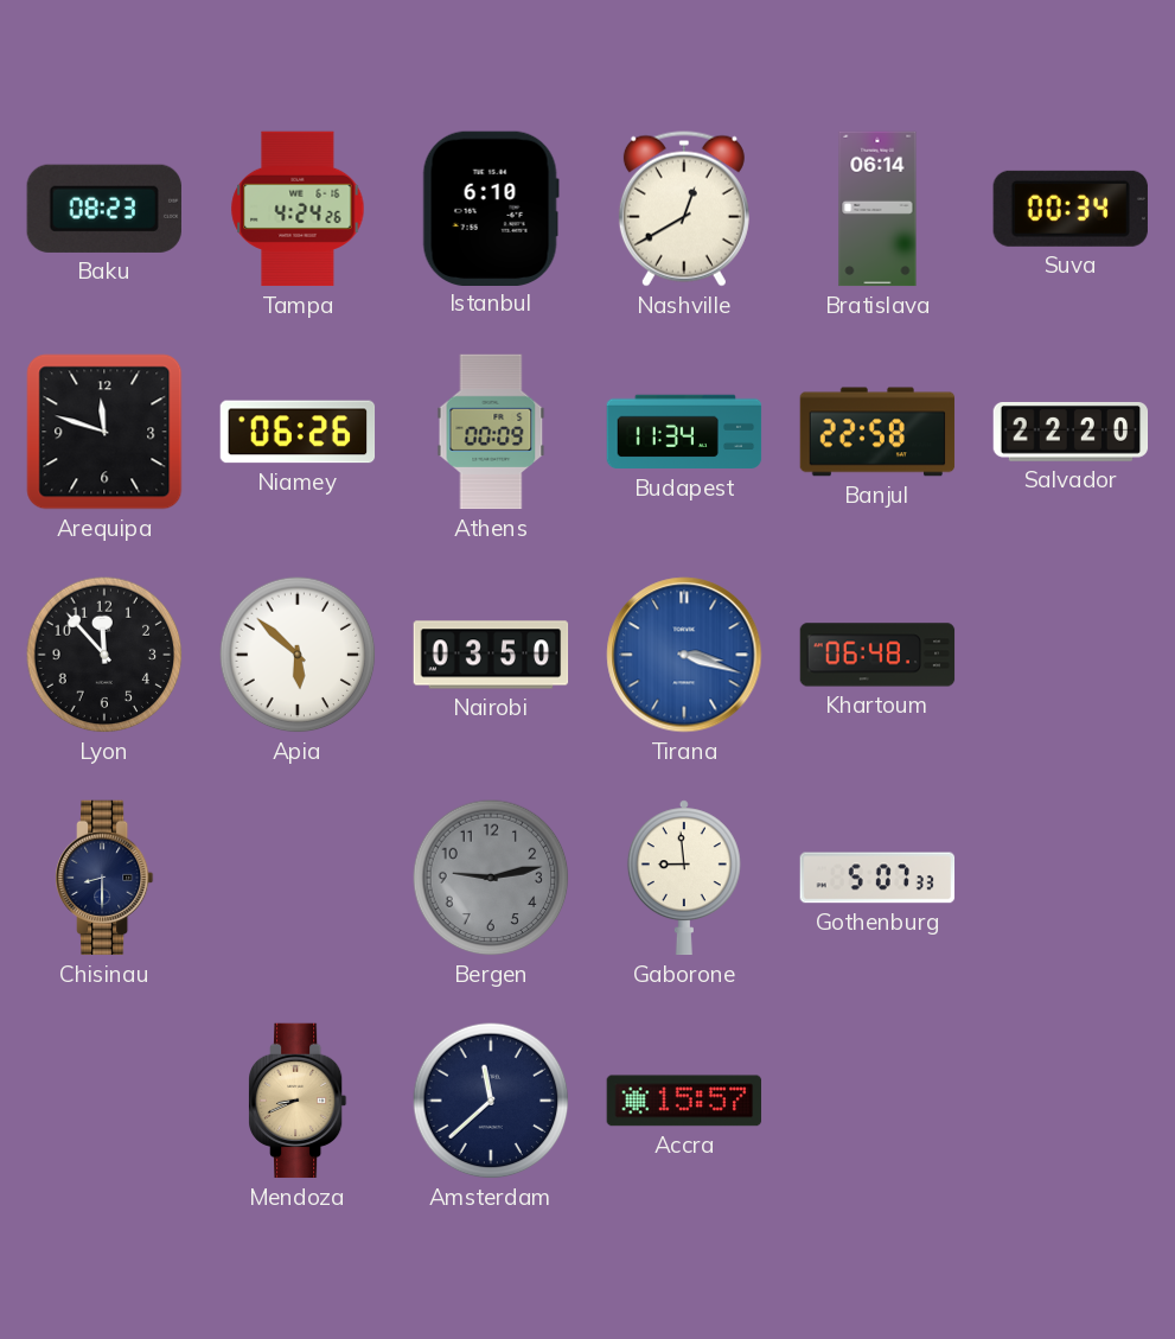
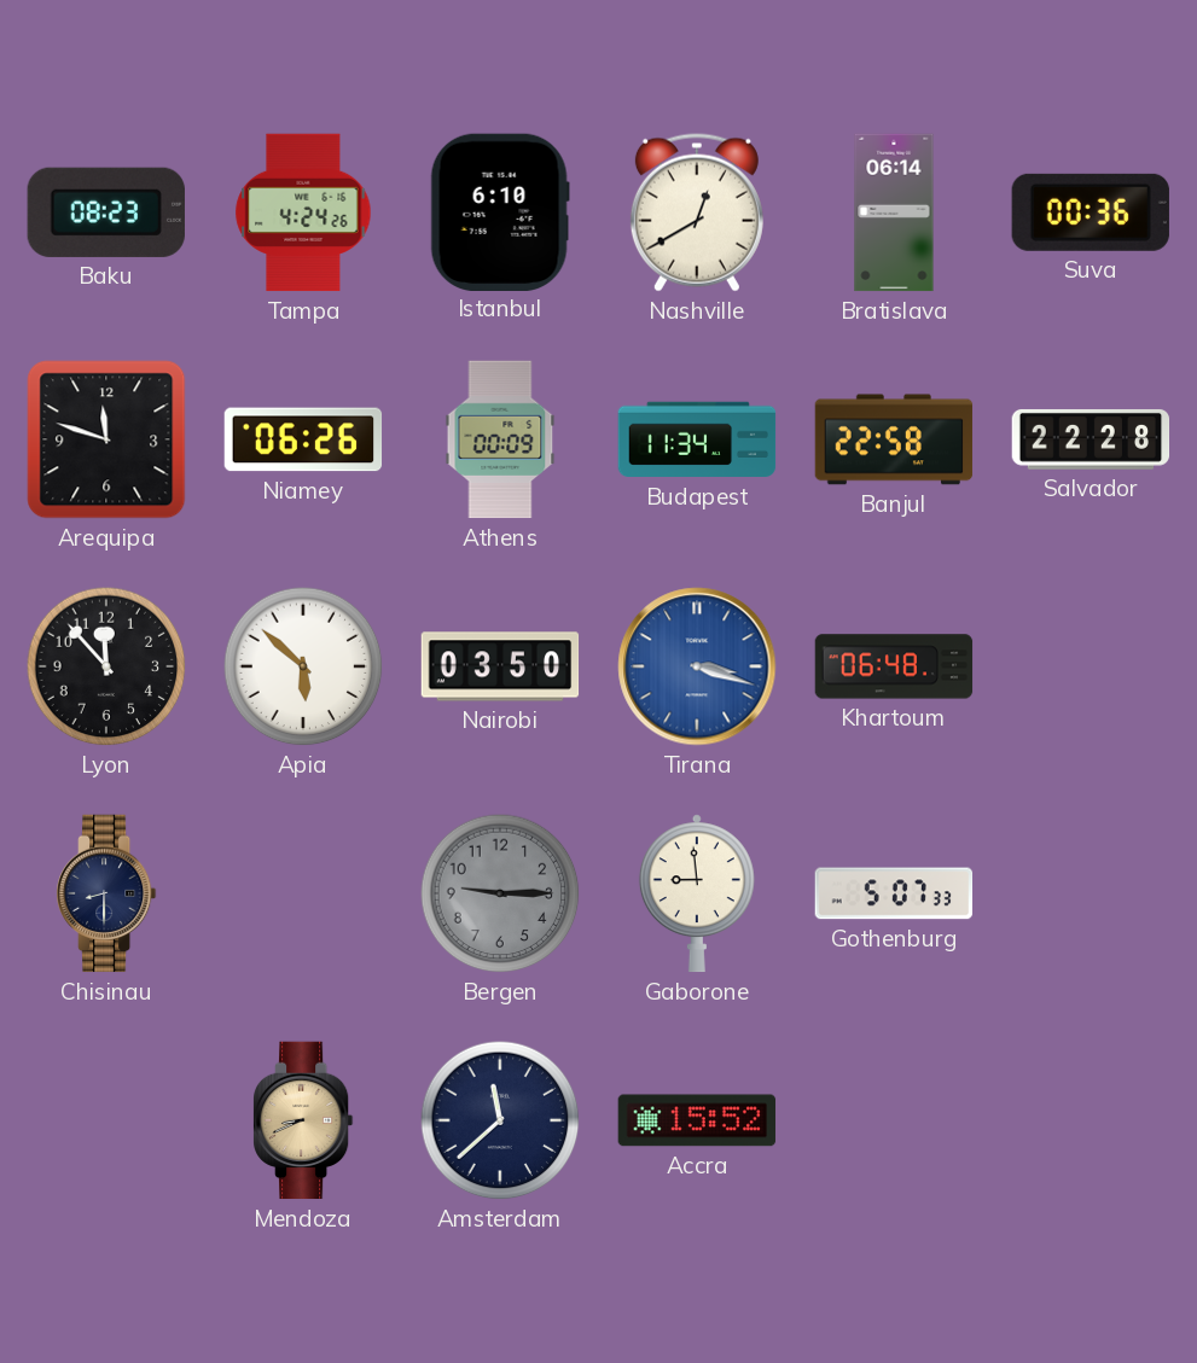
Suva: 00:34 -> 00:36 (1091, 212)
Salvador: 22:20 -> 22:28 (1091, 439)
Bergen: 9:13 -> 9:15 (500, 893)
Accra: 15:57 -> 15:52 (697, 1120)
